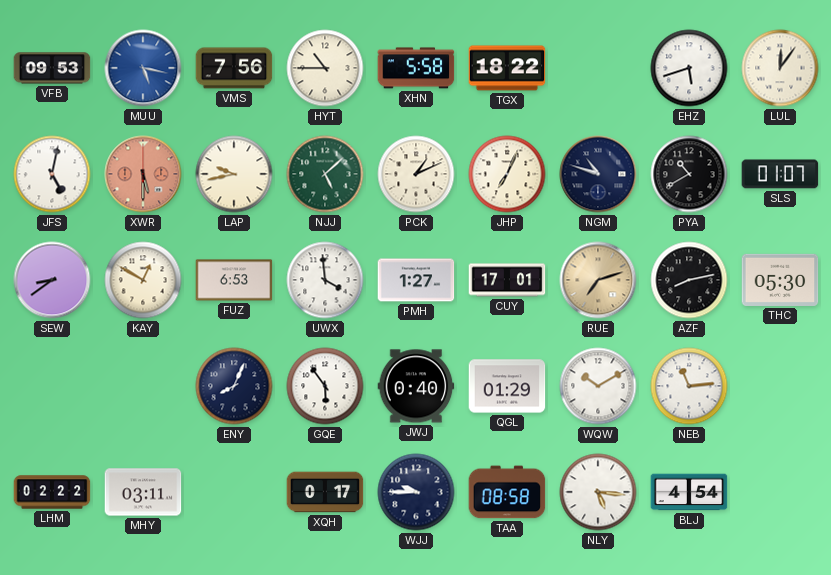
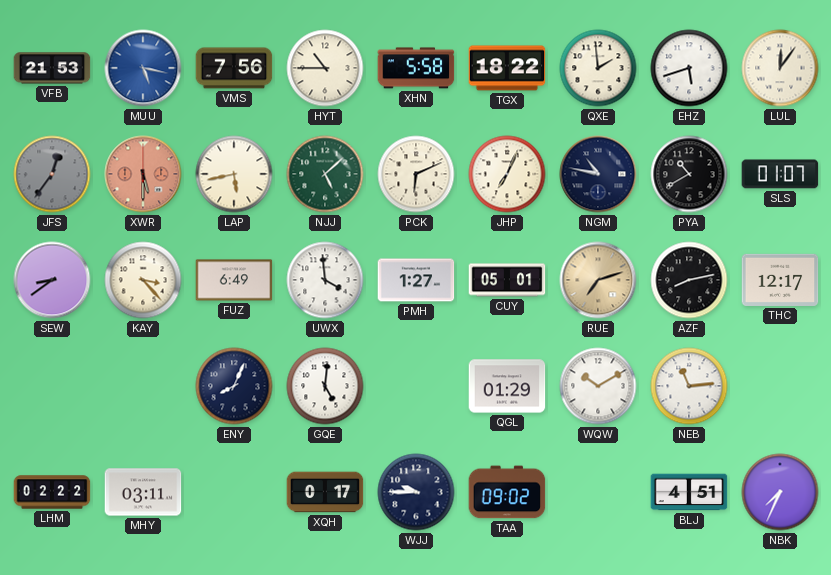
VFB: 09:53 -> 21:53 (52, 68)
QXE: none -> 1:59 (598, 68)
JFS: 5:02 -> 12:36 (52, 174)
JFS dial: white -> grey (52, 174)
LAP: 9:43 -> 5:43 (234, 174)
PCK: 1:11 -> 6:11 (416, 174)
NGM: 10:48 -> 10:47 (598, 174)
KAY: 12:50 -> 3:23 (143, 280)
FUZ: 6:53 -> 6:49 (234, 280)
CUY: 17:01 -> 05:01 (507, 280)
THC: 05:30 -> 12:17 (780, 280)
GQE: 5:54 -> 5:01 (325, 386)
JWJ: 0:40 -> none (416, 386)
TAA: 08:58 -> 09:02 (507, 492)
NLY: 5:16 -> none (598, 492)
BLJ: 4:54 -> 4:51 (689, 492)
NBK: none -> 7:34 (780, 492)
